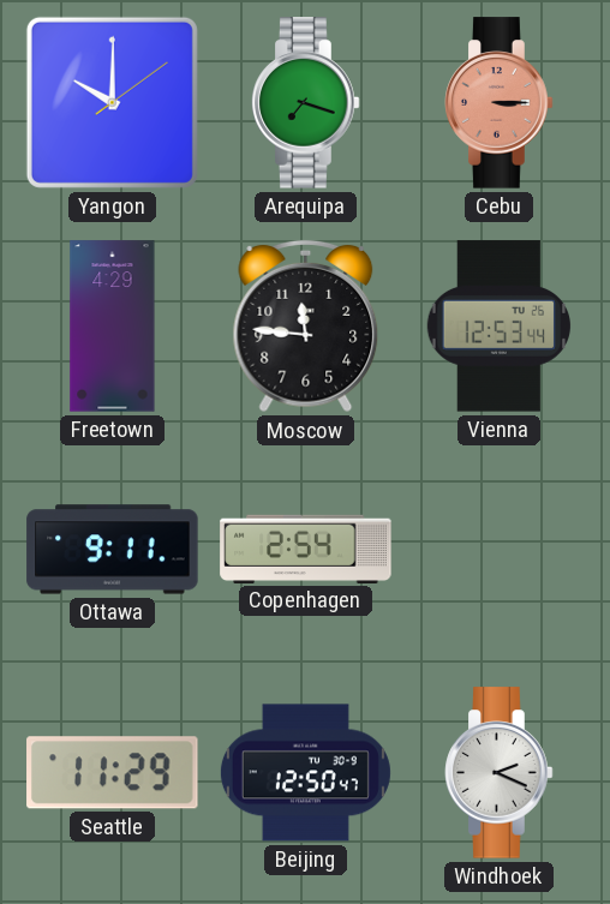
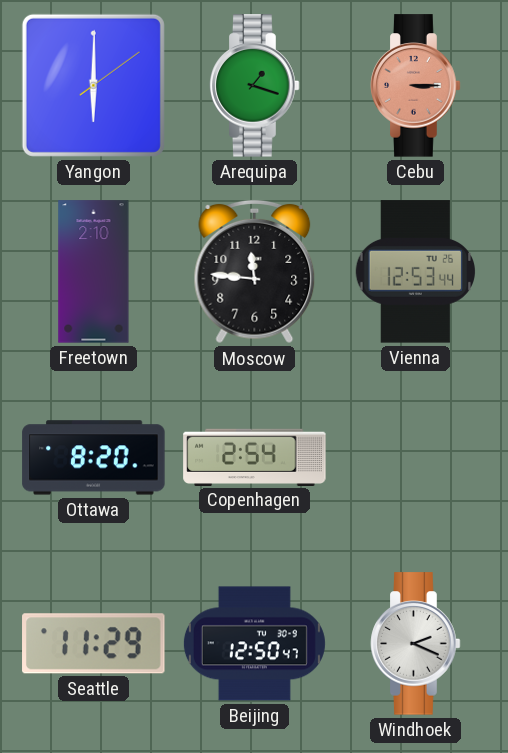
Yangon: 10:00 -> 6:00 (93, 85)
Arequipa: 7:18 -> 1:18 (255, 86)
Freetown: 4:29 -> 2:10 (94, 272)
Ottawa: 9:11 -> 8:20 (94, 458)
